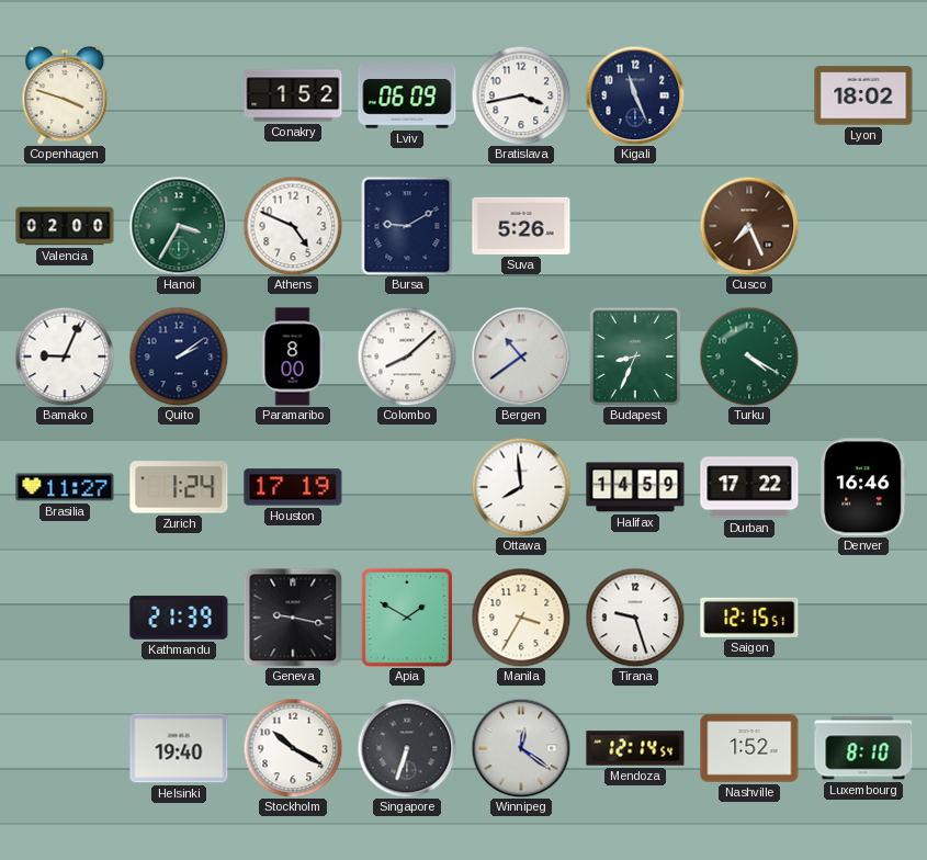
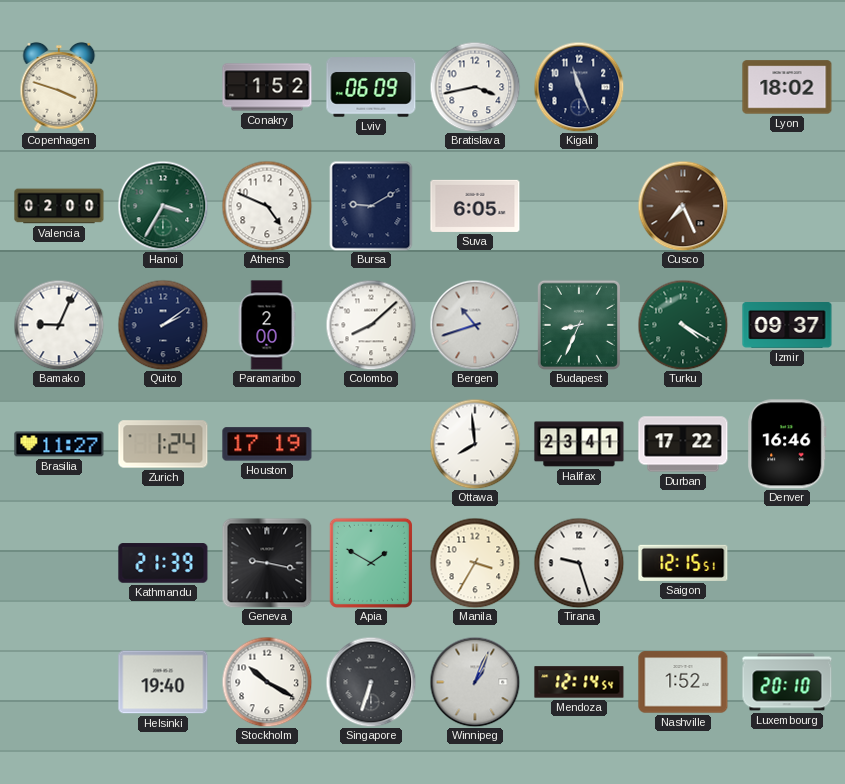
Suva: 5:26 -> 6:05 (475, 206)
Paramaribo: 8:00 -> 2:00 (267, 325)
Bergen: 10:39 -> 10:42 (475, 325)
Izmir: none -> 09:37 (787, 326)
Halifax: 14:59 -> 23:41 (579, 444)
Winnipeg: 12:21 -> 1:04 (475, 682)
Luxembourg: 8:10 -> 20:10 (787, 682)
